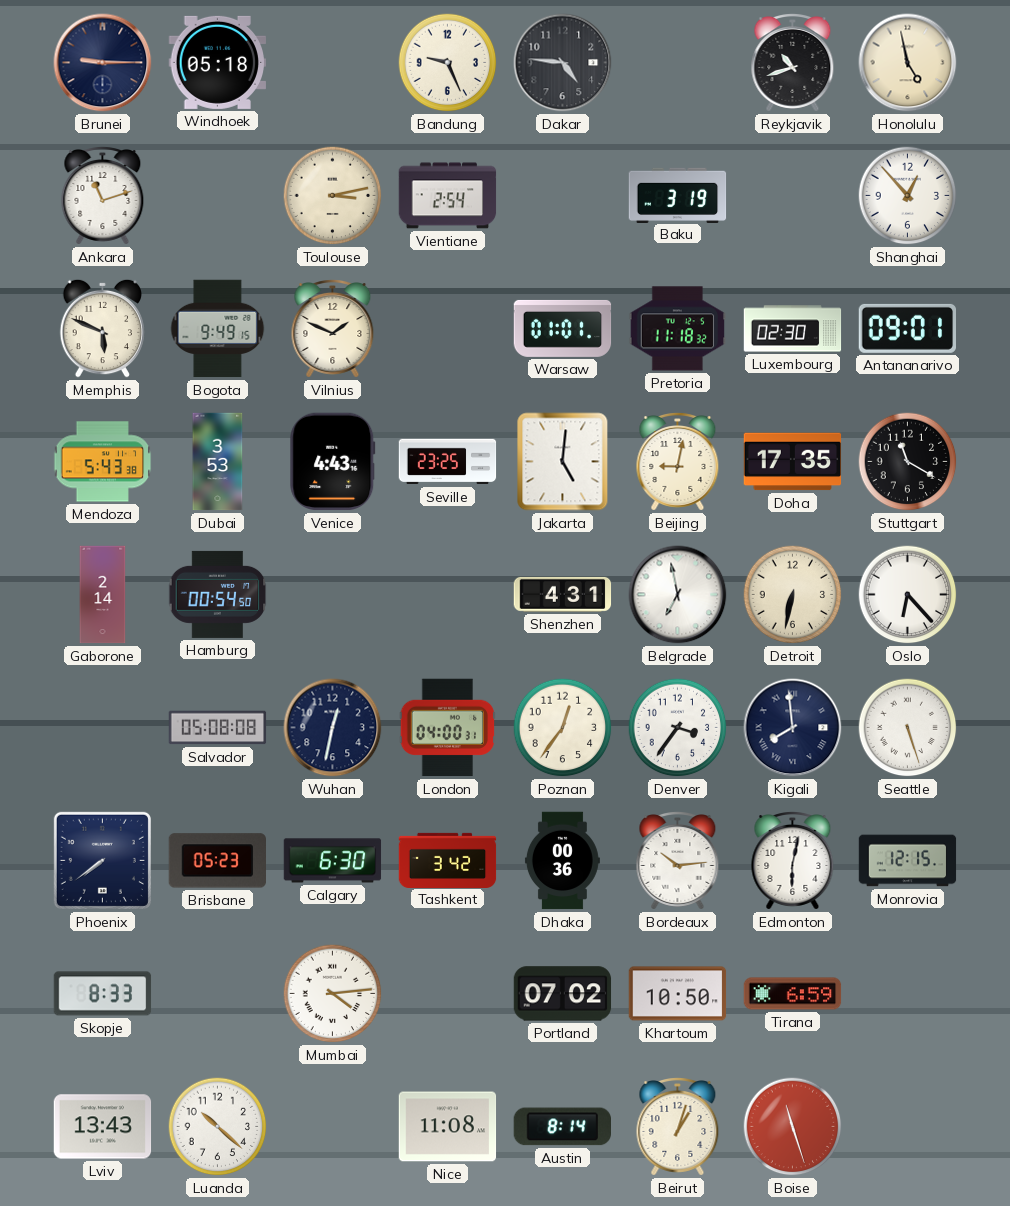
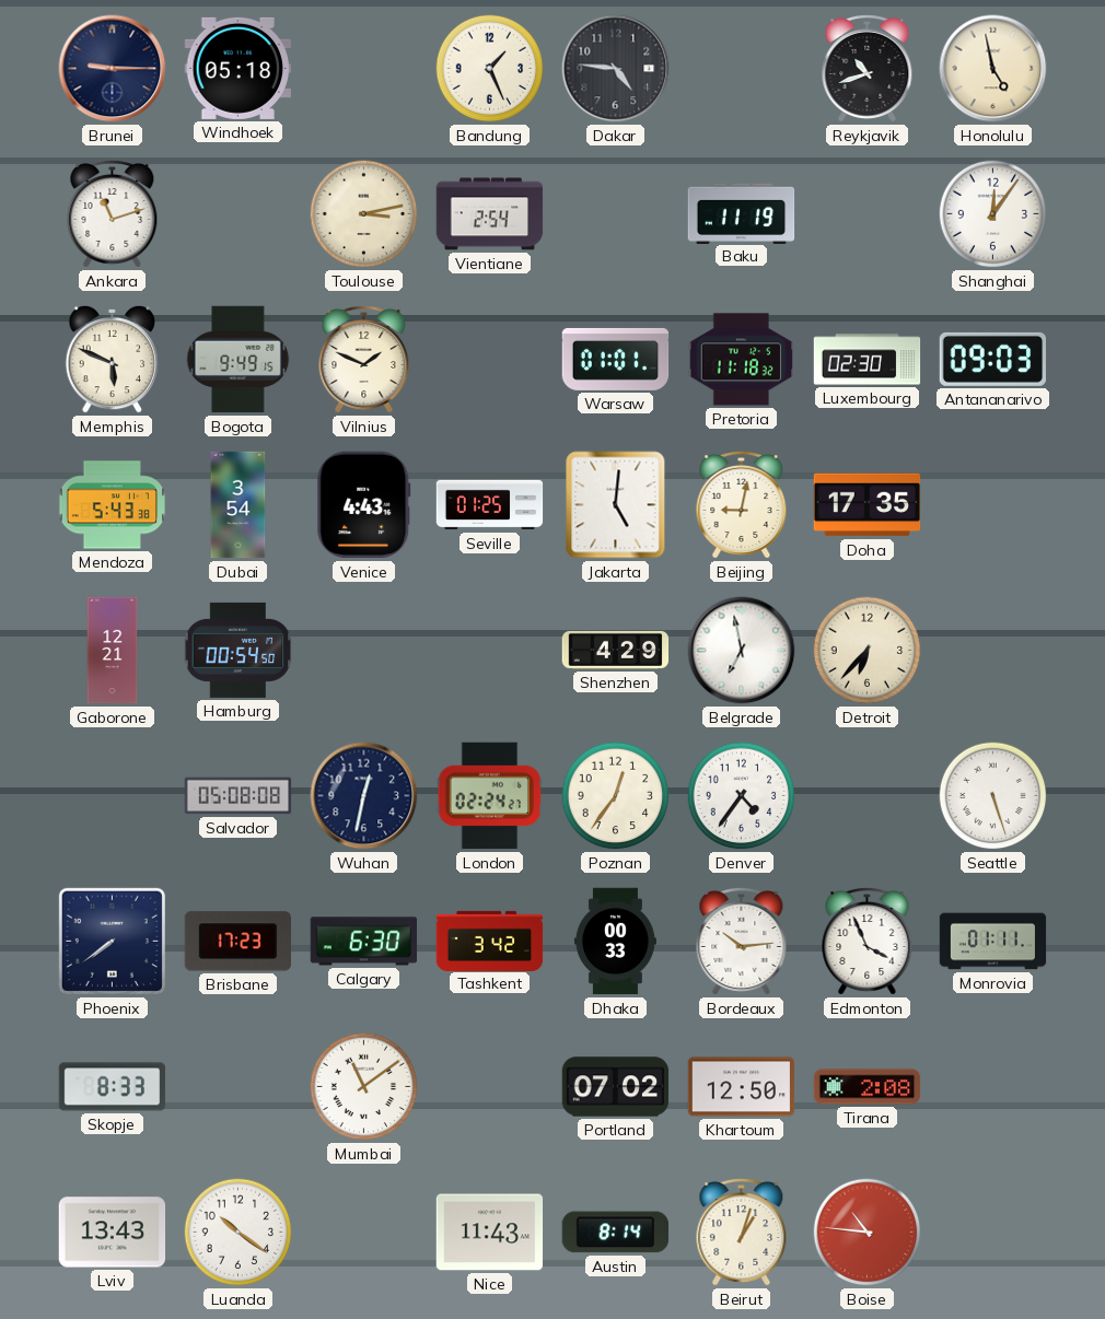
Bandung: 9:26 -> 1:26 (490, 69)
Baku: 3:19 -> 11:19 (742, 213)
Shanghai: 12:53 -> 12:06 (993, 214)
Antananarivo: 09:01 -> 09:03 (992, 359)
Dubai: 3:53 -> 3:54 (239, 505)
Seville: 23:25 -> 01:25 (490, 505)
Stuttgart: 11:20 -> none (908, 462)
Gaborone: 2:14 -> 12:21 (113, 651)
Shenzhen: 4:31 -> 4:29 (616, 650)
Detroit: 6:32 -> 6:37 (868, 651)
Oslo: 6:23 -> none (908, 595)
London: 04:00 -> 02:24 (490, 796)
Denver: 3:36 -> 4:36 (742, 796)
Kigali: 7:59 -> none (793, 728)
Brisbane: 05:23 -> 17:23 (237, 942)
Dhaka: 00:36 -> 00:33 (615, 942)
Edmonton: 6:02 -> 3:56 (868, 942)
Monrovia: 12:15 -> 01:11 (993, 942)
Mumbai: 4:14 -> 11:09 (364, 1087)
Khartoum: 10:50 -> 12:50 (742, 1087)
Tirana: 6:59 -> 2:08 (868, 1087)
Luanda: 10:22 -> 10:21 (239, 1233)
Nice: 11:08 -> 11:43 (490, 1233)
Boise: 11:27 -> 10:46 (868, 1233)
